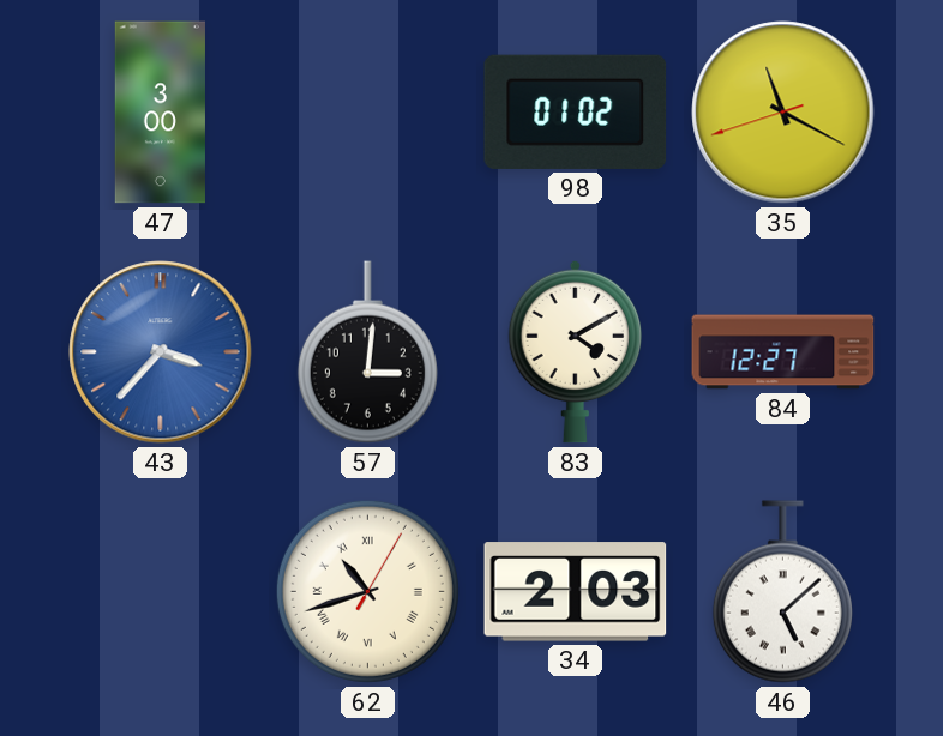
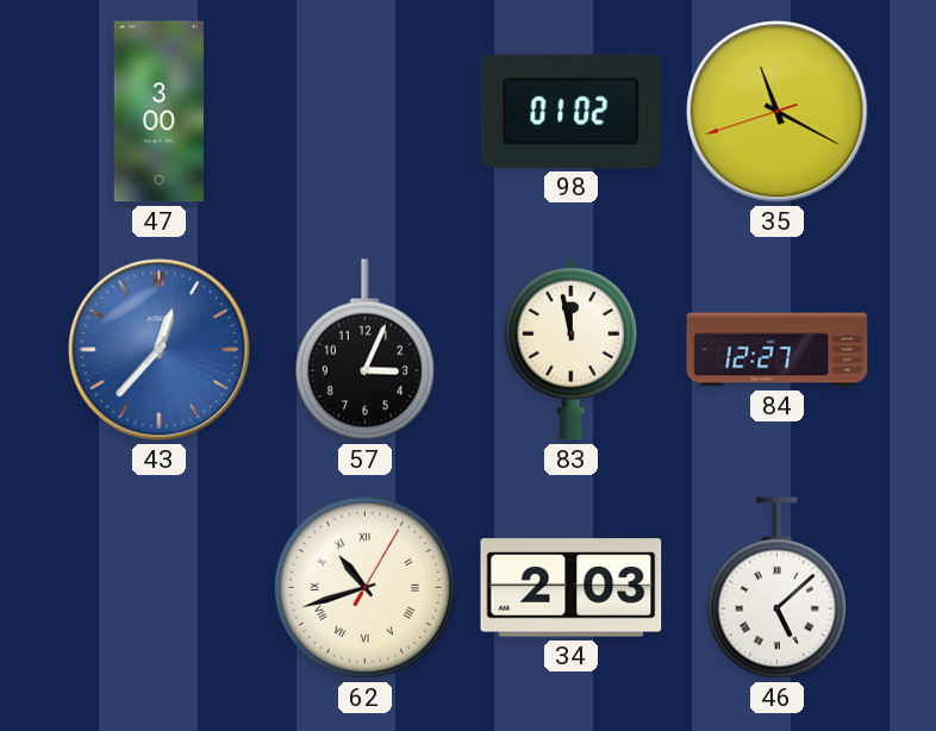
43: 3:37 -> 12:37 (160, 350)
57: 3:01 -> 3:04 (364, 350)
83: 4:10 -> 11:58 (570, 349)
